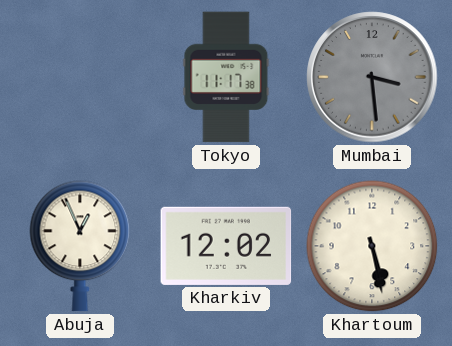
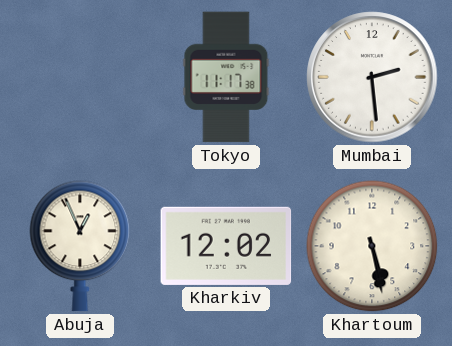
Mumbai: 3:29 -> 2:29 (372, 77)
Mumbai dial: grey -> white (372, 77)
